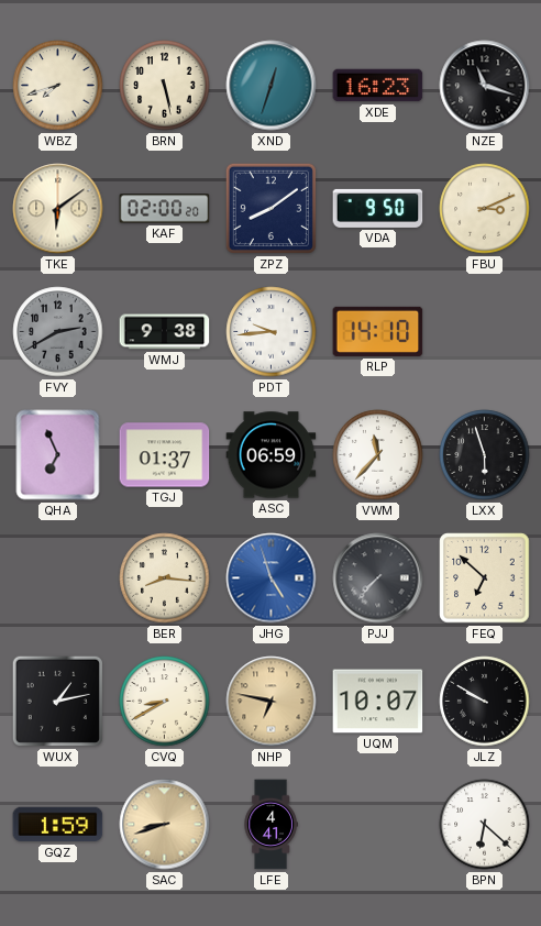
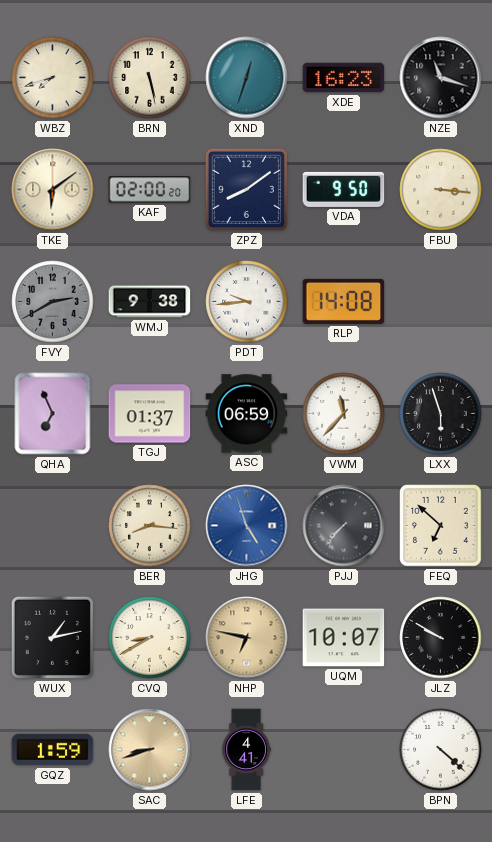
FBU: 3:11 -> 3:16 (441, 190)
RLP: 14:10 -> 14:08 (344, 301)
BPN: 6:22 -> 4:22 (441, 750)
